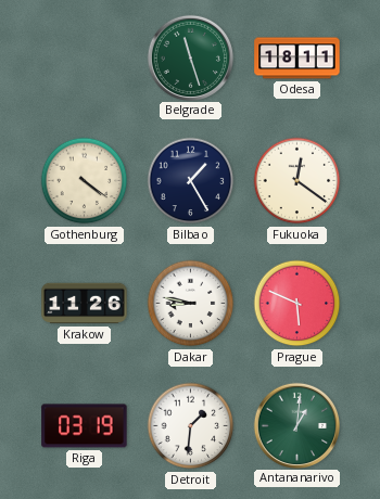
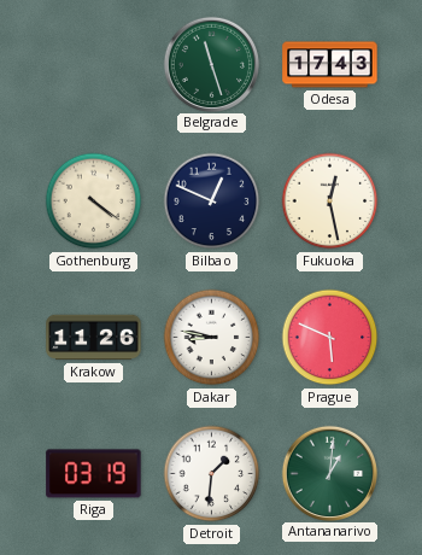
Odesa: 18:11 -> 17:43 (330, 65)
Bilbao: 1:25 -> 12:49 (212, 201)
Fukuoka: 12:21 -> 12:28 (330, 201)
